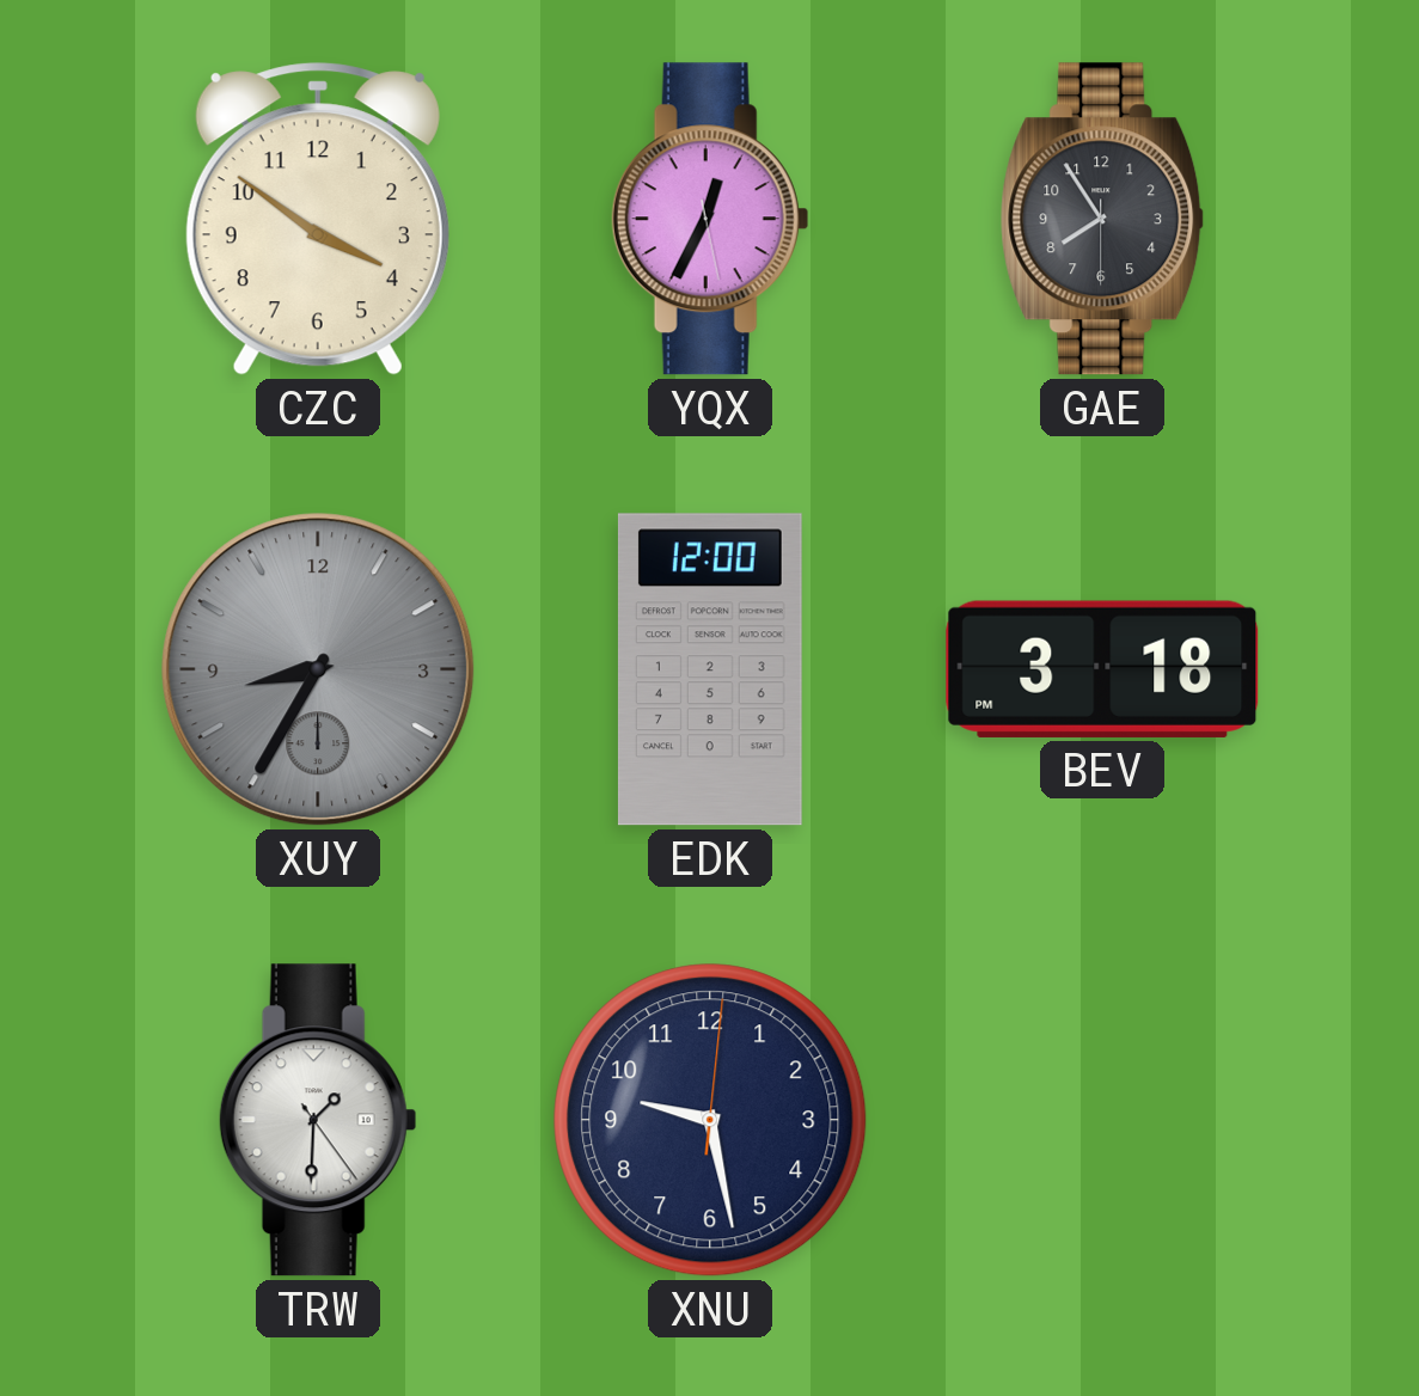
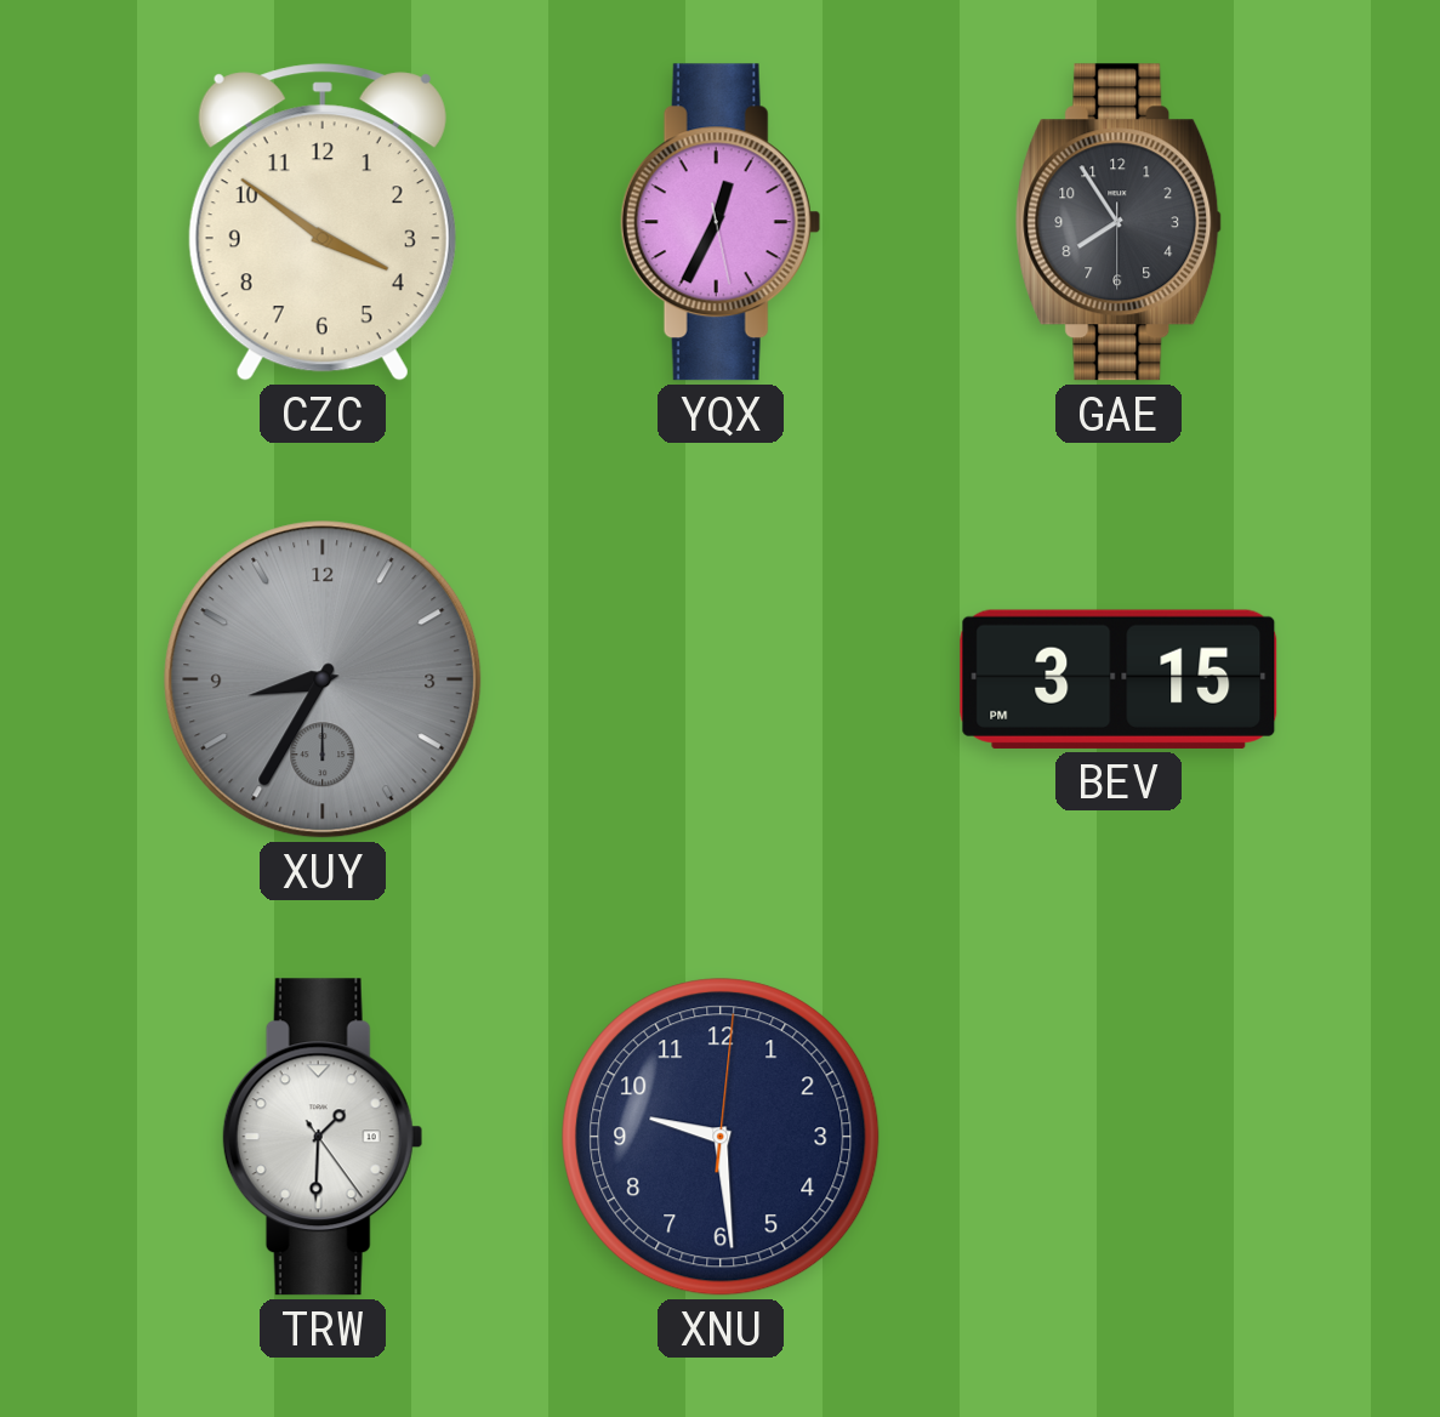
EDK: 12:00 -> none (710, 669)
BEV: 3:18 -> 3:15 (1119, 679)
XNU: 9:28 -> 9:29 (721, 1137)
